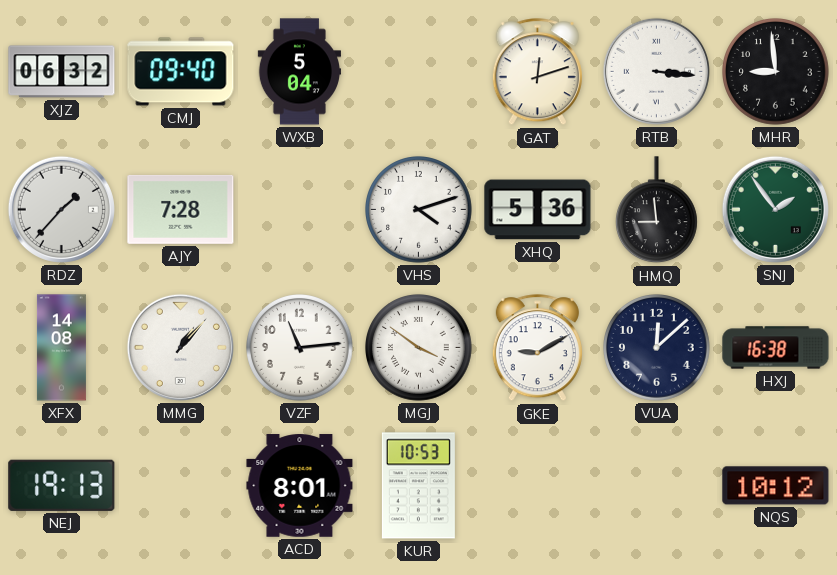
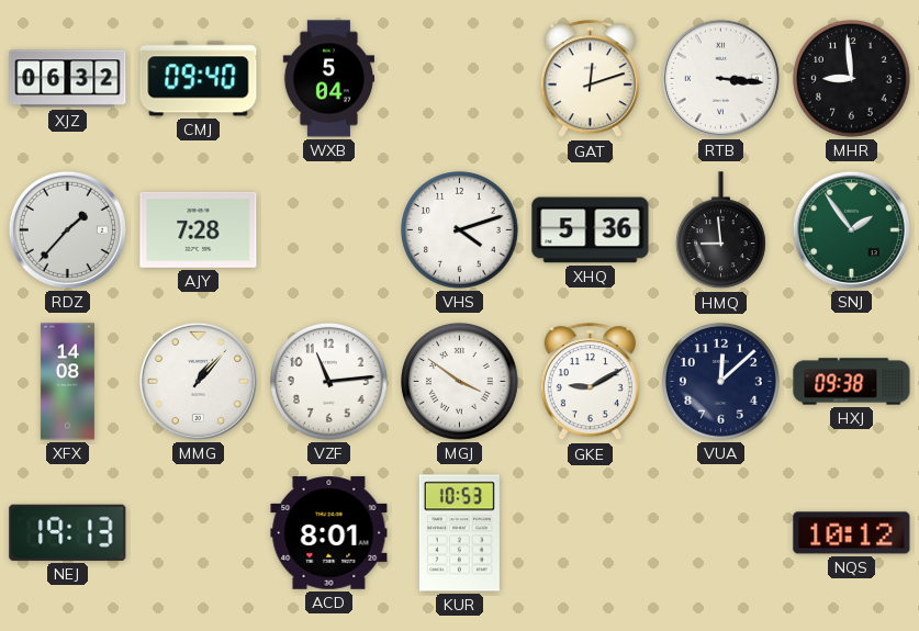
HXJ: 16:38 -> 09:38 (852, 382)
